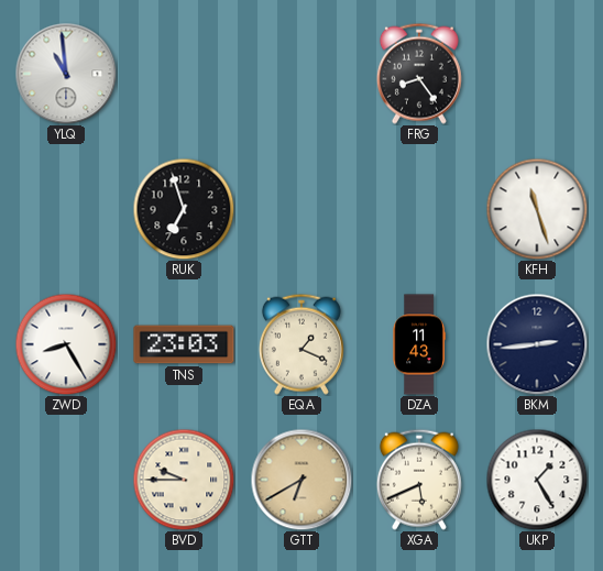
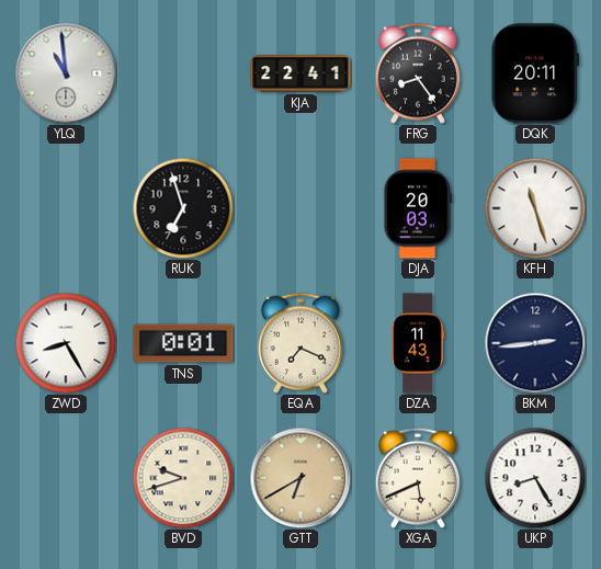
KJA: none -> 22:41 (300, 73)
DQK: none -> 20:11 (534, 73)
DJA: none -> 20:03 (417, 208)
TNS: 23:03 -> 0:01 (183, 343)
EQA: 1:19 -> 7:19 (300, 343)
BVD: 9:45 -> 9:42 (183, 478)
UKP: 1:25 -> 8:25 (535, 478)
